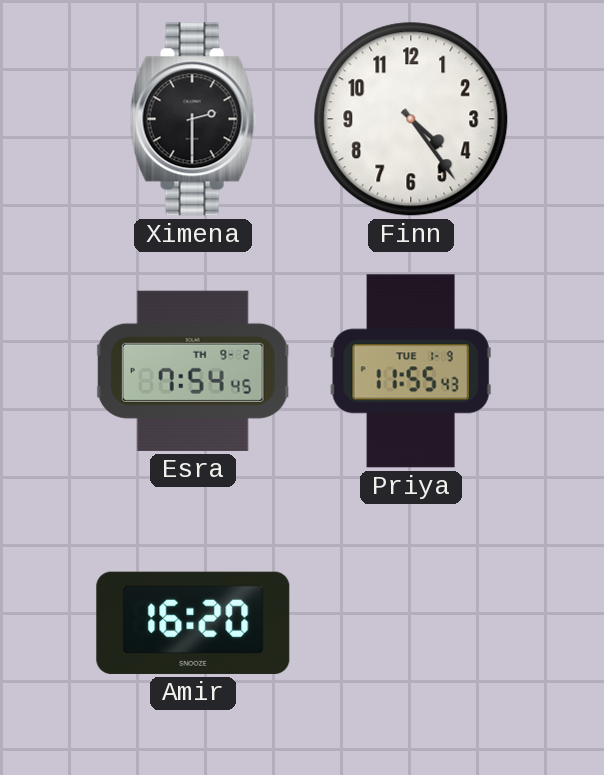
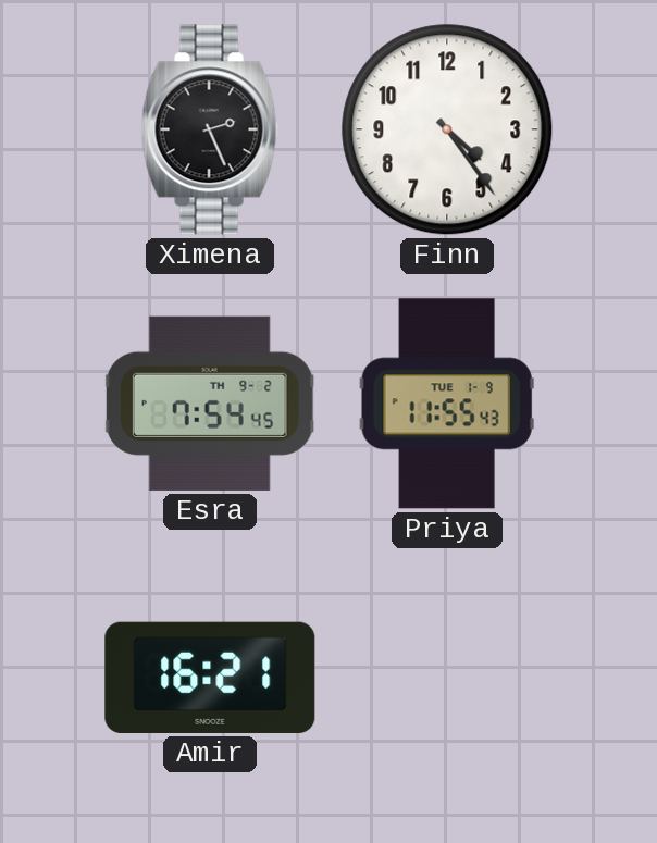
Ximena: 2:30 -> 2:26 (210, 129)
Amir: 16:20 -> 16:21 (210, 678)
